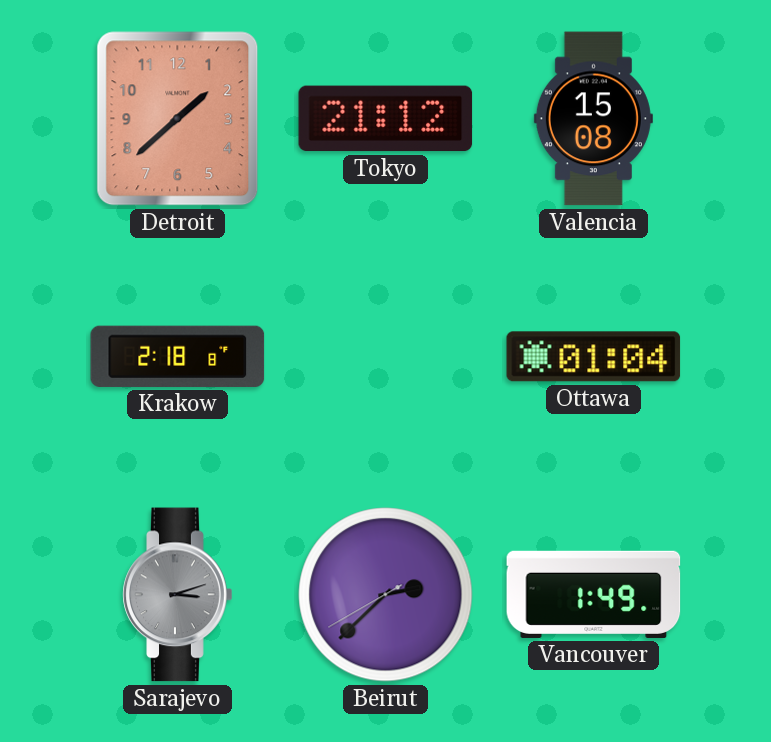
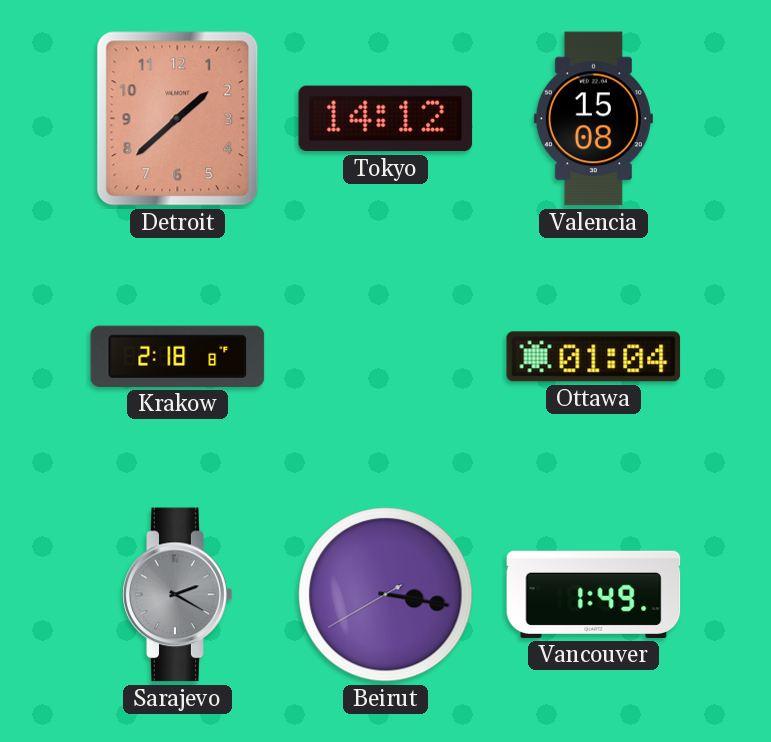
Tokyo: 21:12 -> 14:12 (386, 119)
Sarajevo: 3:12 -> 2:20 (178, 595)
Beirut: 2:37 -> 3:16 (386, 595)
